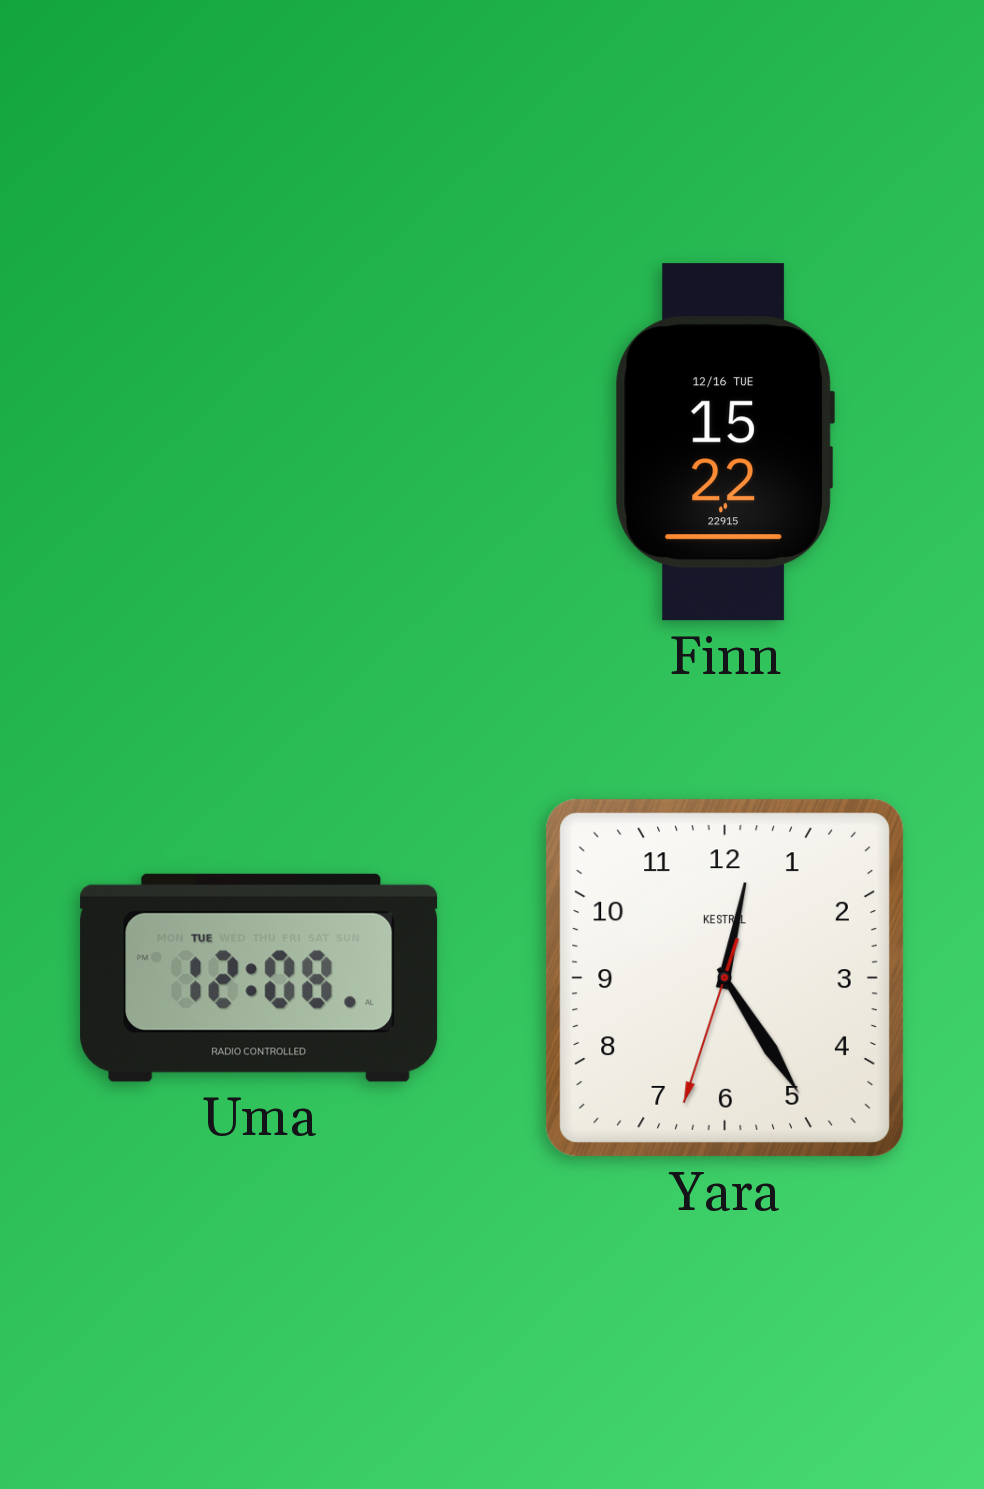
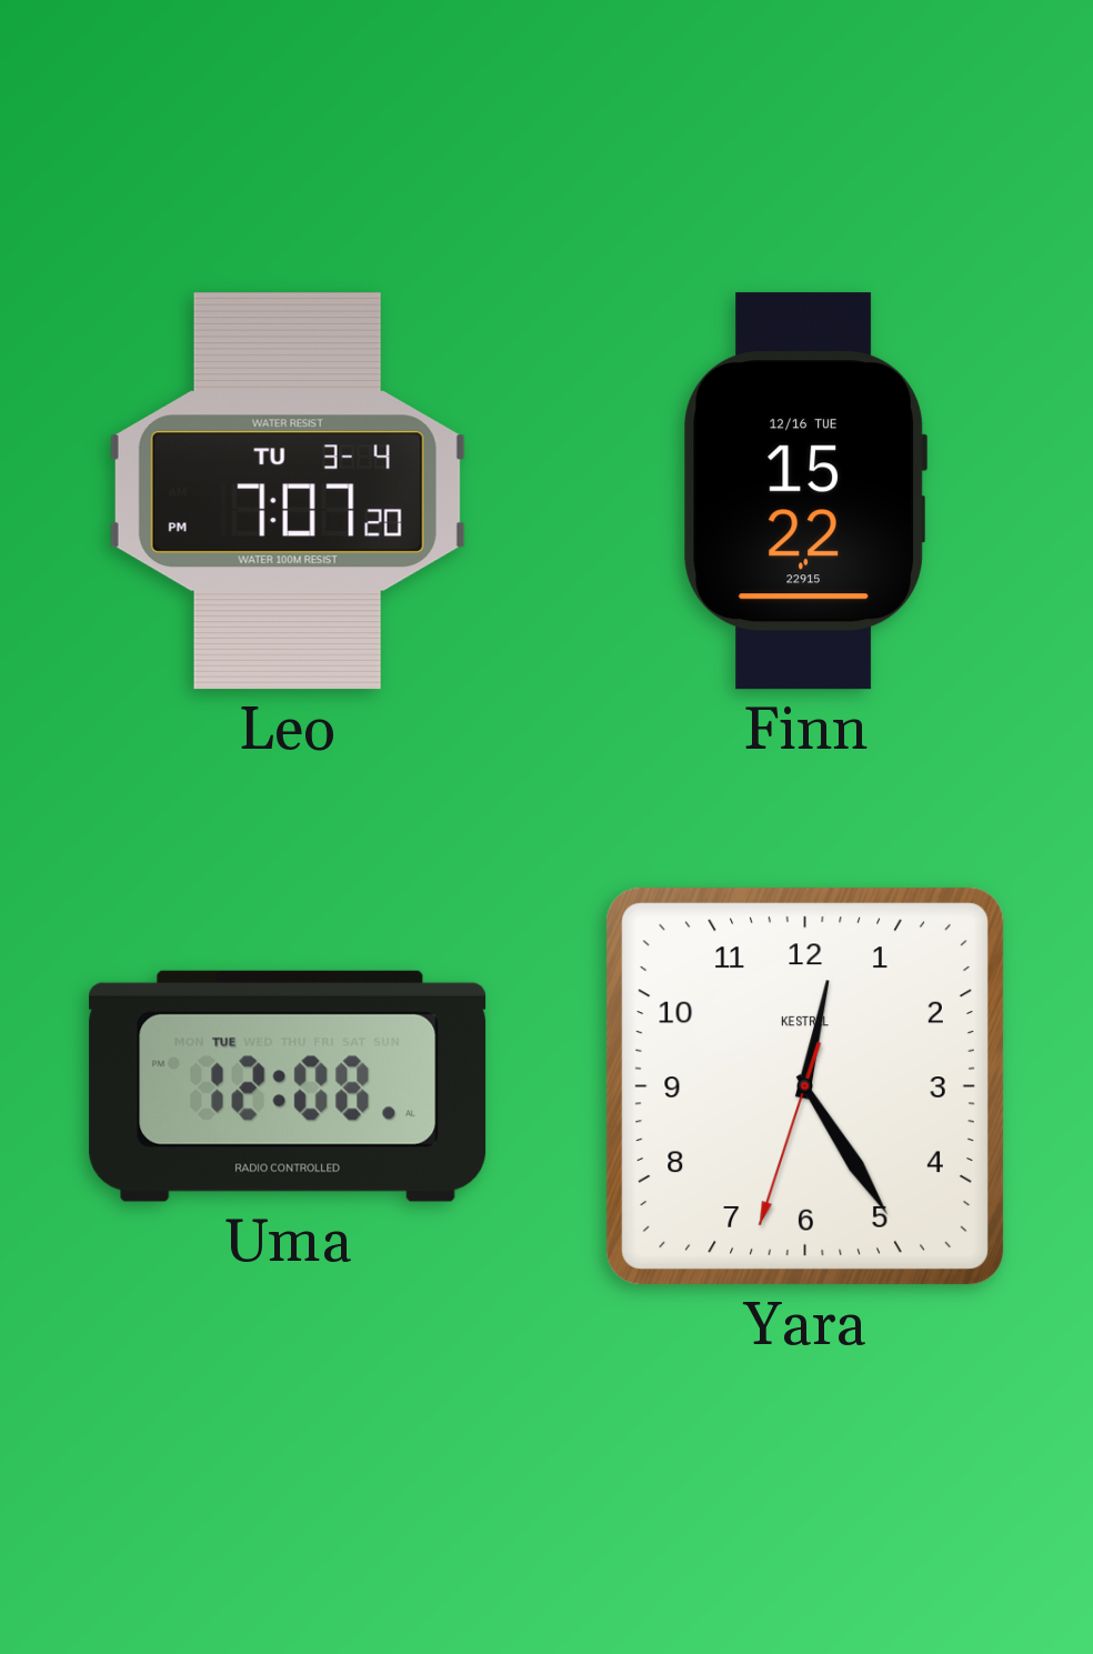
Leo: none -> 7:07 (288, 491)
